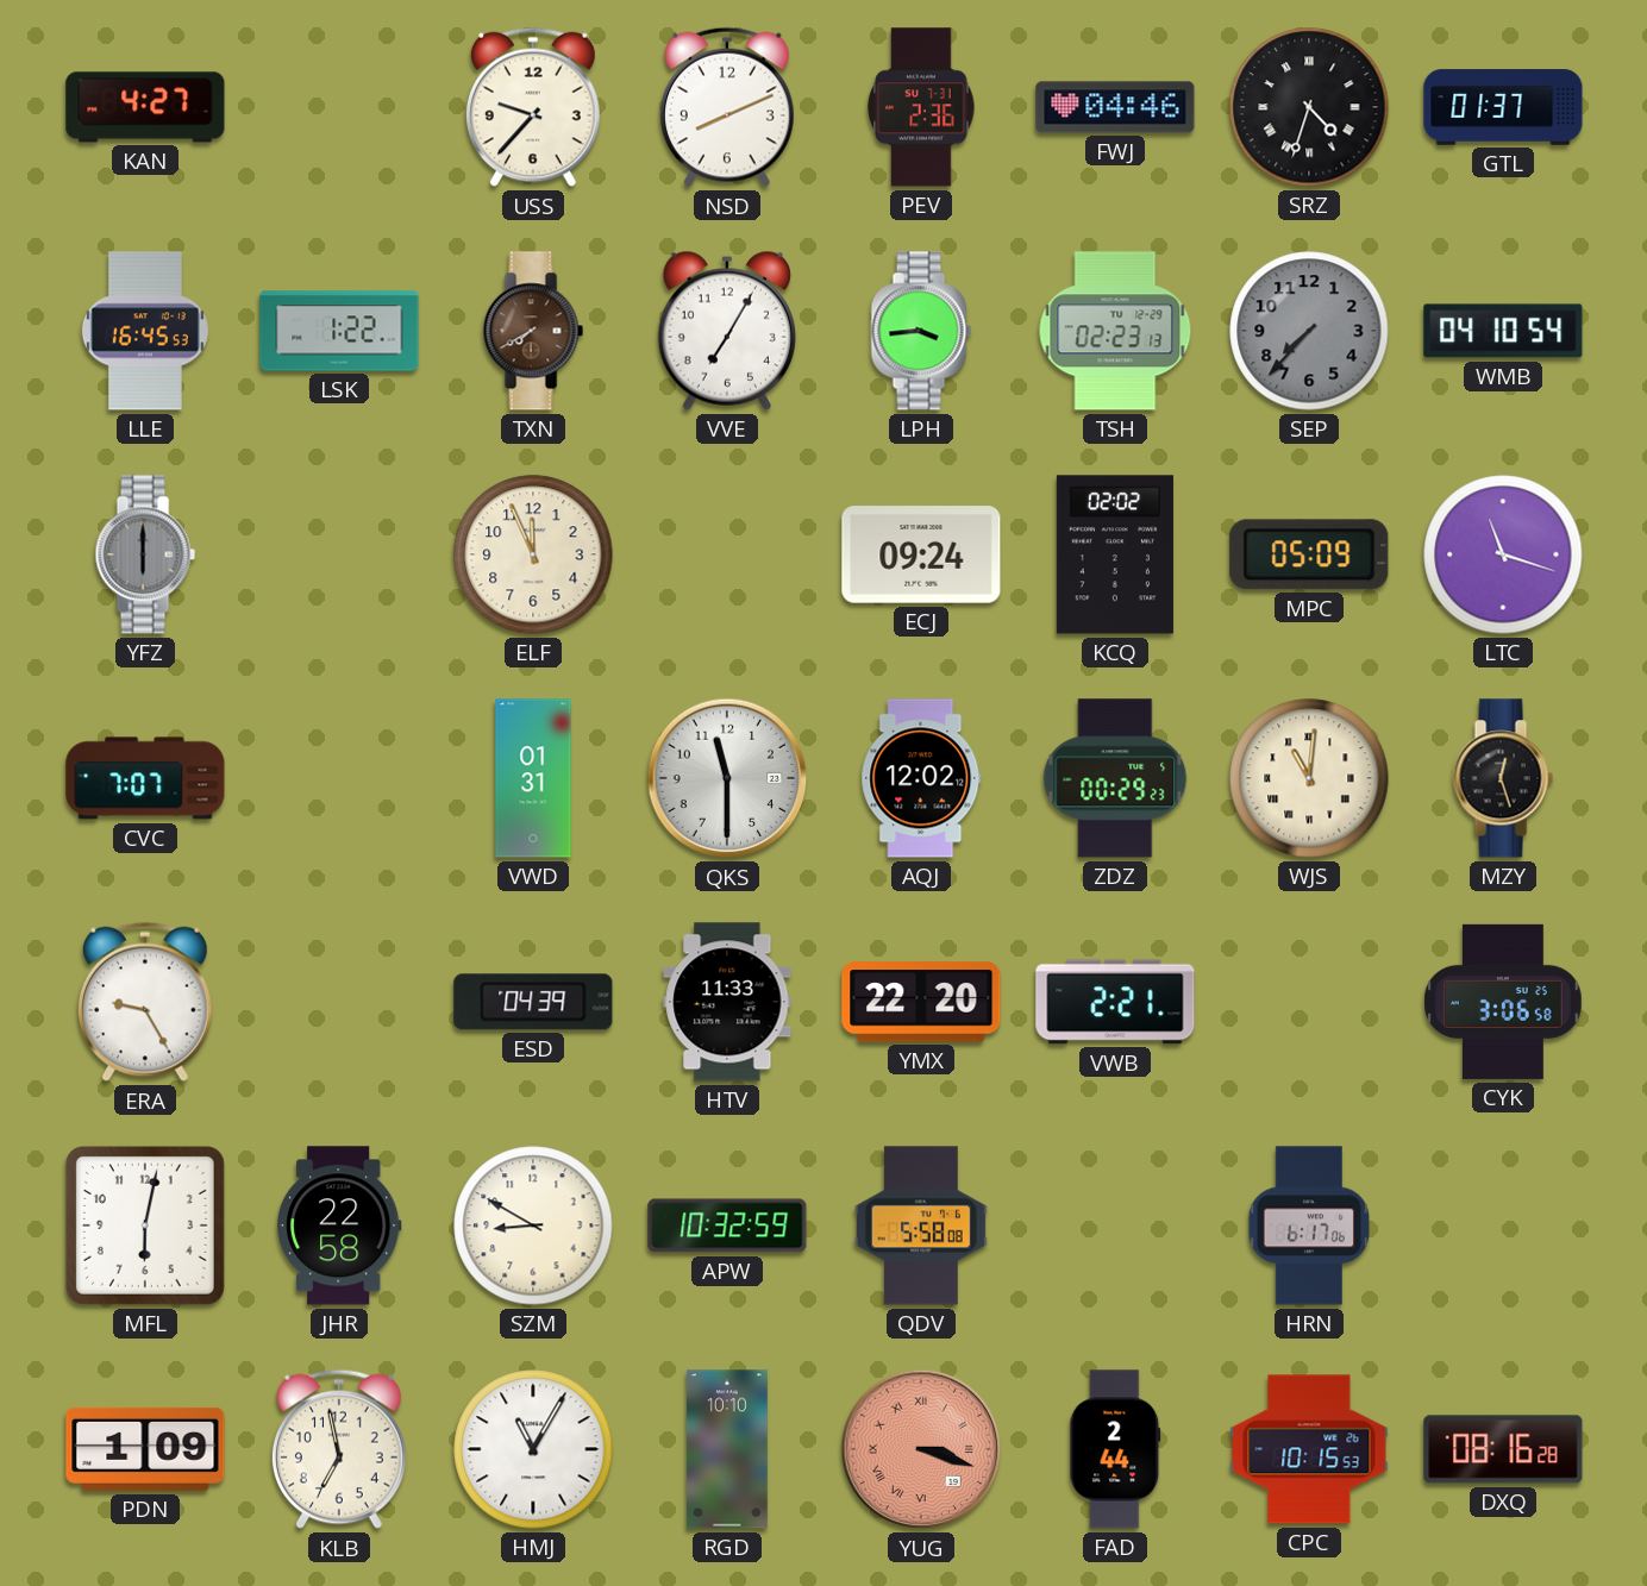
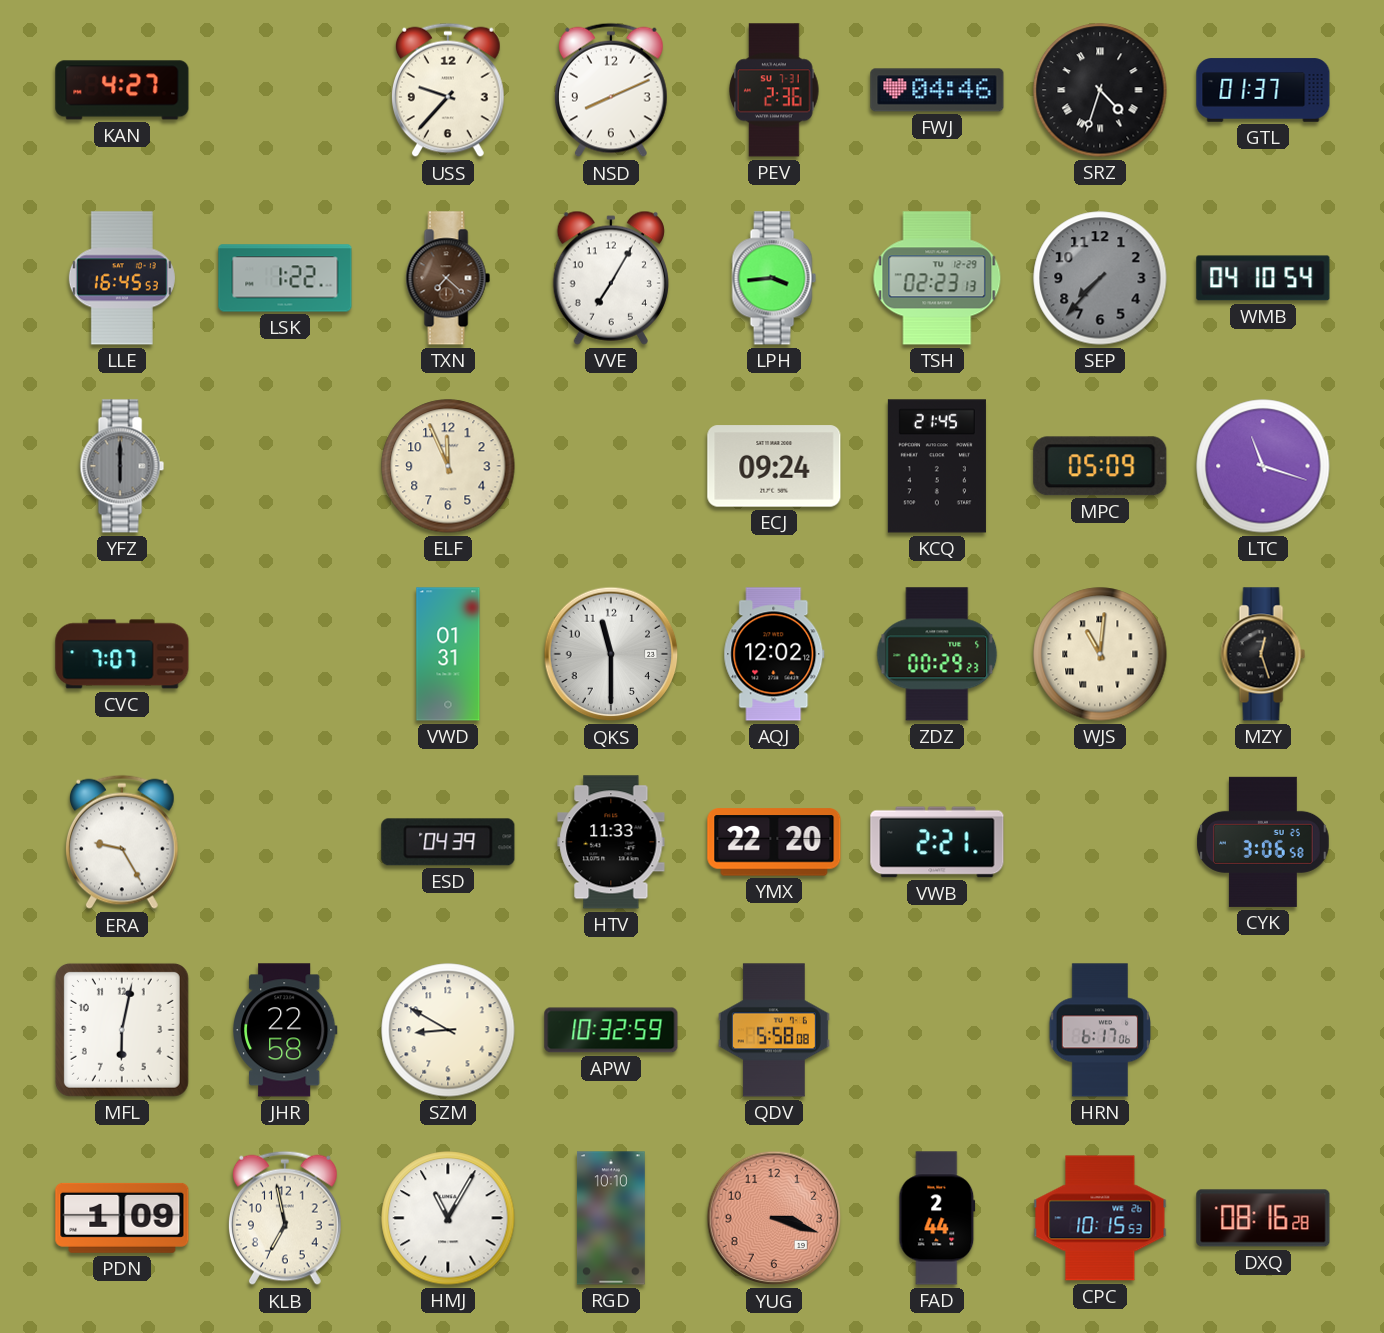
TXN: 7:40 -> 7:22 (448, 278)
KCQ: 02:02 -> 21:45 (937, 466)
YUG numerals: Roman -> Arabic (774, 1218)
